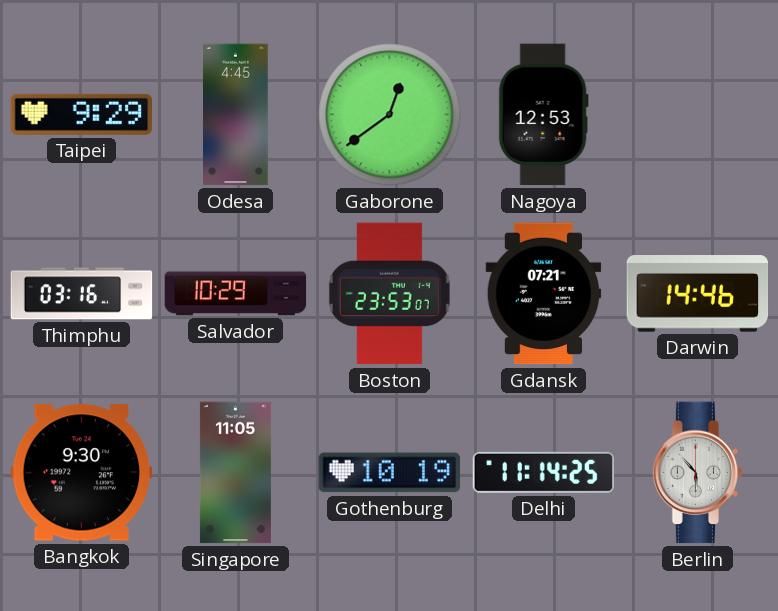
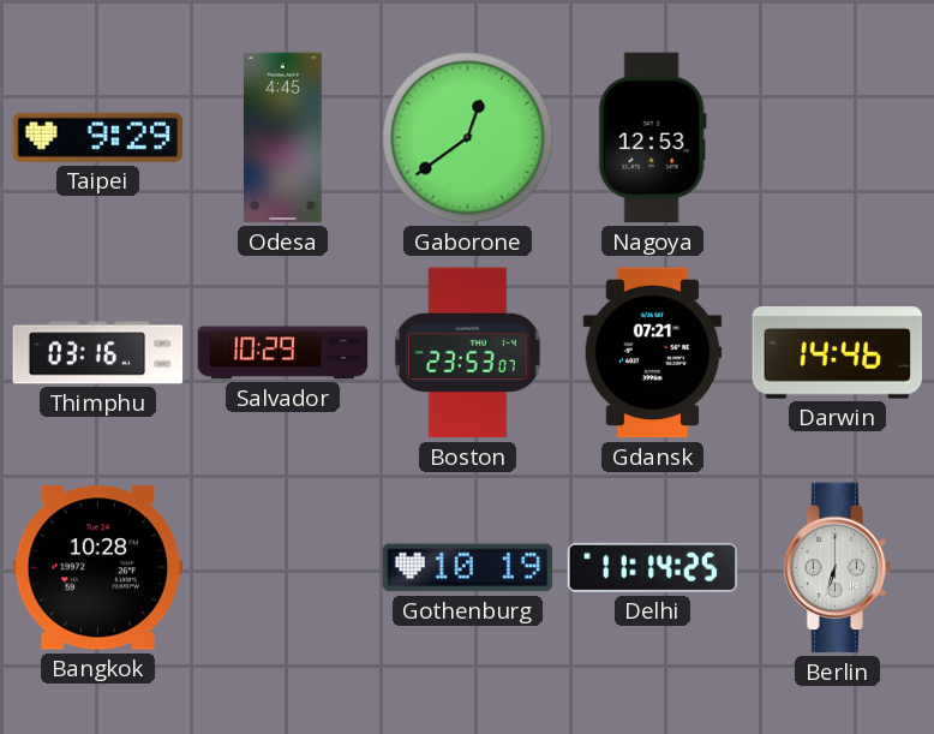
Bangkok: 9:30 -> 10:28 (98, 568)
Singapore: 11:05 -> none (235, 473)
Berlin: 5:53 -> 6:33 (838, 568)
